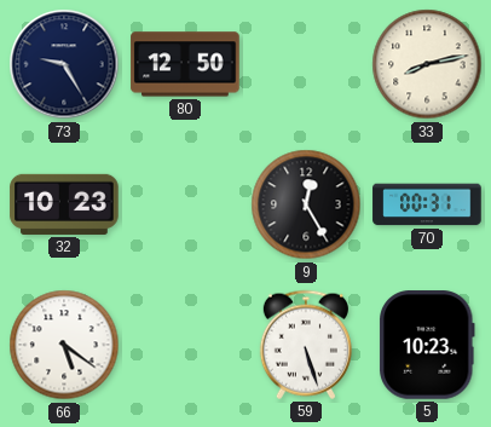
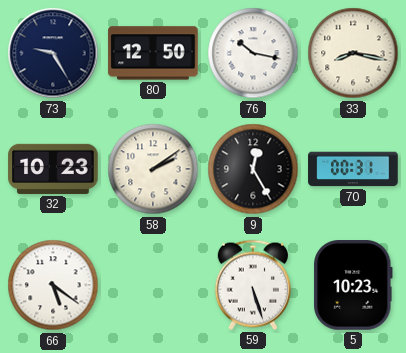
76: none -> 10:17 (253, 53)
33: 8:13 -> 8:17 (353, 53)
58: none -> 2:09 (153, 169)
